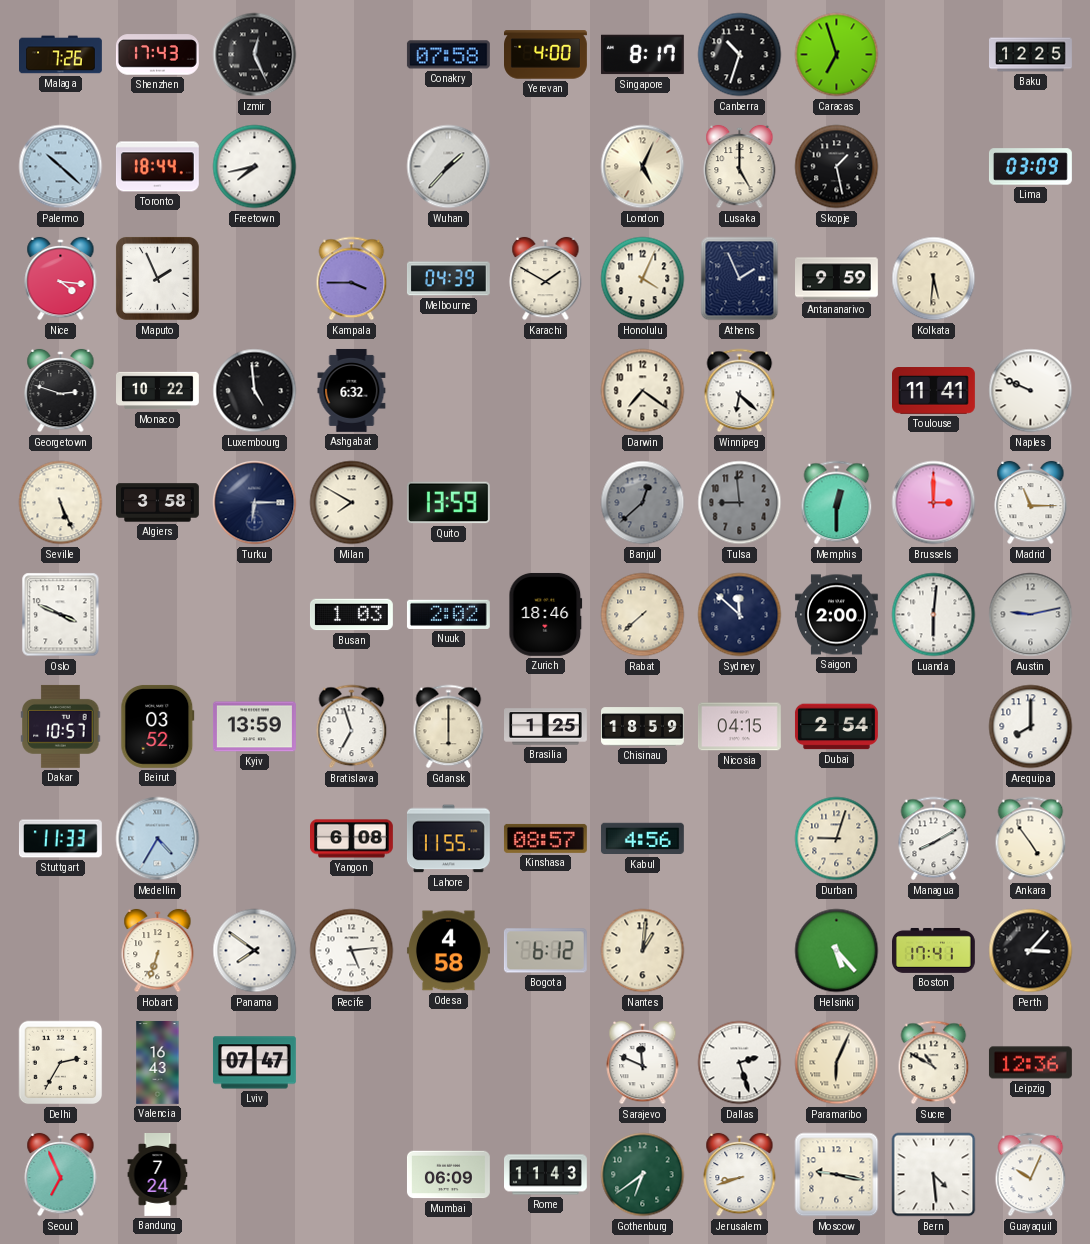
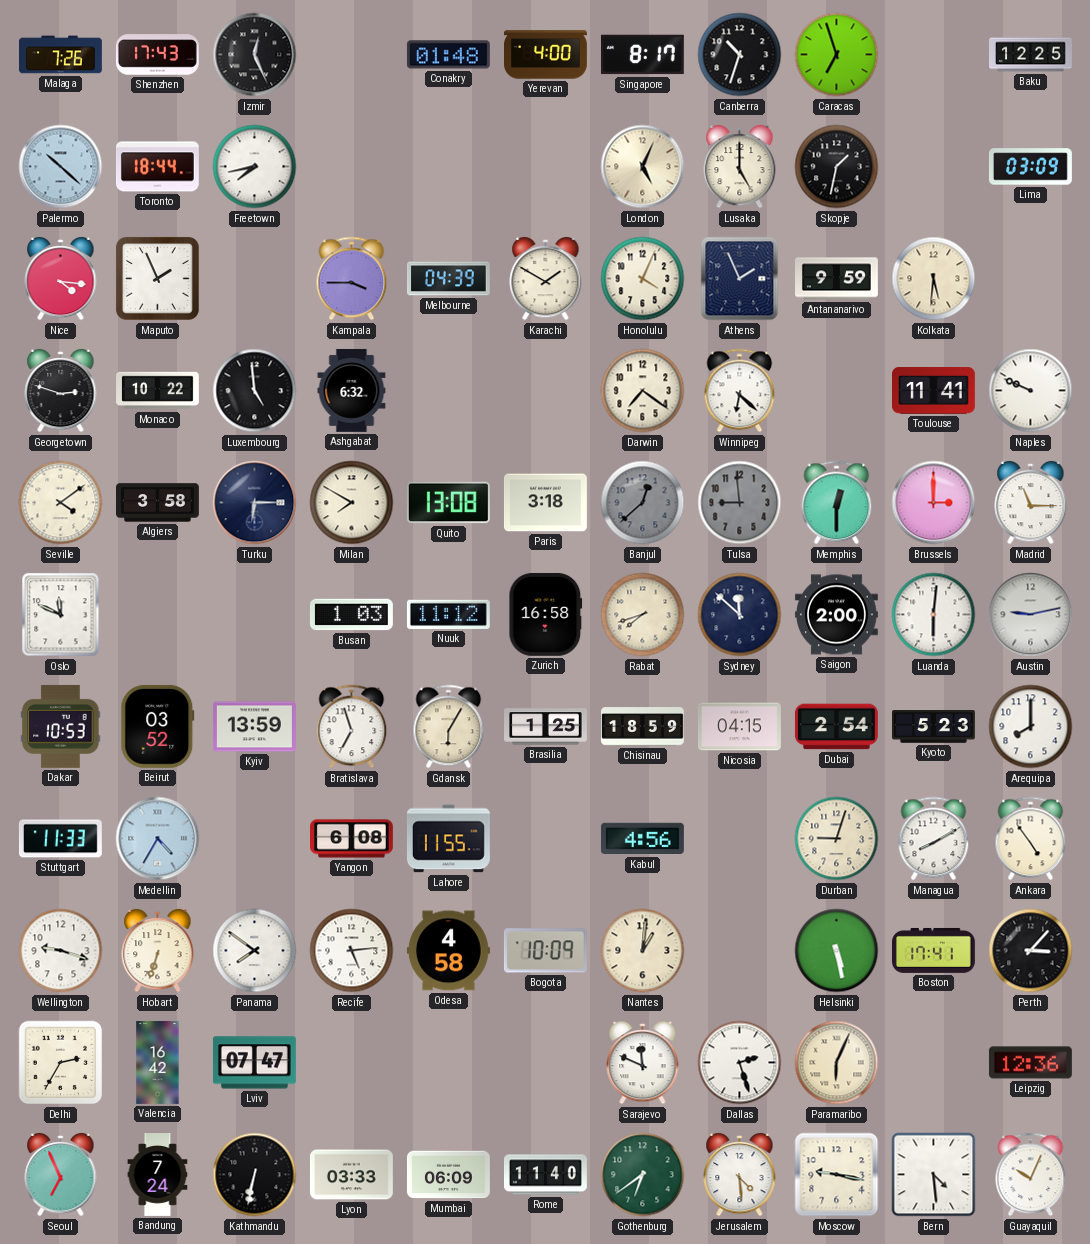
Conakry: 07:58 -> 01:48 (448, 55)
Wuhan: 1:37 -> none (449, 167)
Skopje: 1:28 -> 1:32 (837, 167)
Seville: 5:26 -> 4:09 (61, 503)
Quito: 13:59 -> 13:08 (448, 503)
Paris: none -> 3:18 (545, 503)
Oslo: 3:49 -> 11:49 (61, 615)
Nuuk: 2:02 -> 11:12 (448, 614)
Zurich: 18:46 -> 16:58 (546, 614)
Rabat: 7:38 -> 7:42 (643, 615)
Dakar: 10:57 -> 10:53 (61, 726)
Gdansk: 6:00 -> 6:05 (449, 727)
Kyoto: none -> 5:23 (934, 727)
Kinshasa: 08:57 -> none (545, 838)
Wellington: none -> 9:18 (61, 951)
Bogota: 6:12 -> 10:09 (545, 951)
Helsinki: 5:23 -> 5:28 (837, 951)
Valencia: 16:43 -> 16:42 (158, 1063)
Sucre: 10:50 -> none (934, 1063)
Kathmandu: none -> 6:32 (255, 1175)
Lyon: none -> 03:33 (351, 1175)
Rome: 11:43 -> 11:40 (546, 1175)
Jerusalem: 8:42 -> 4:29 (740, 1175)
